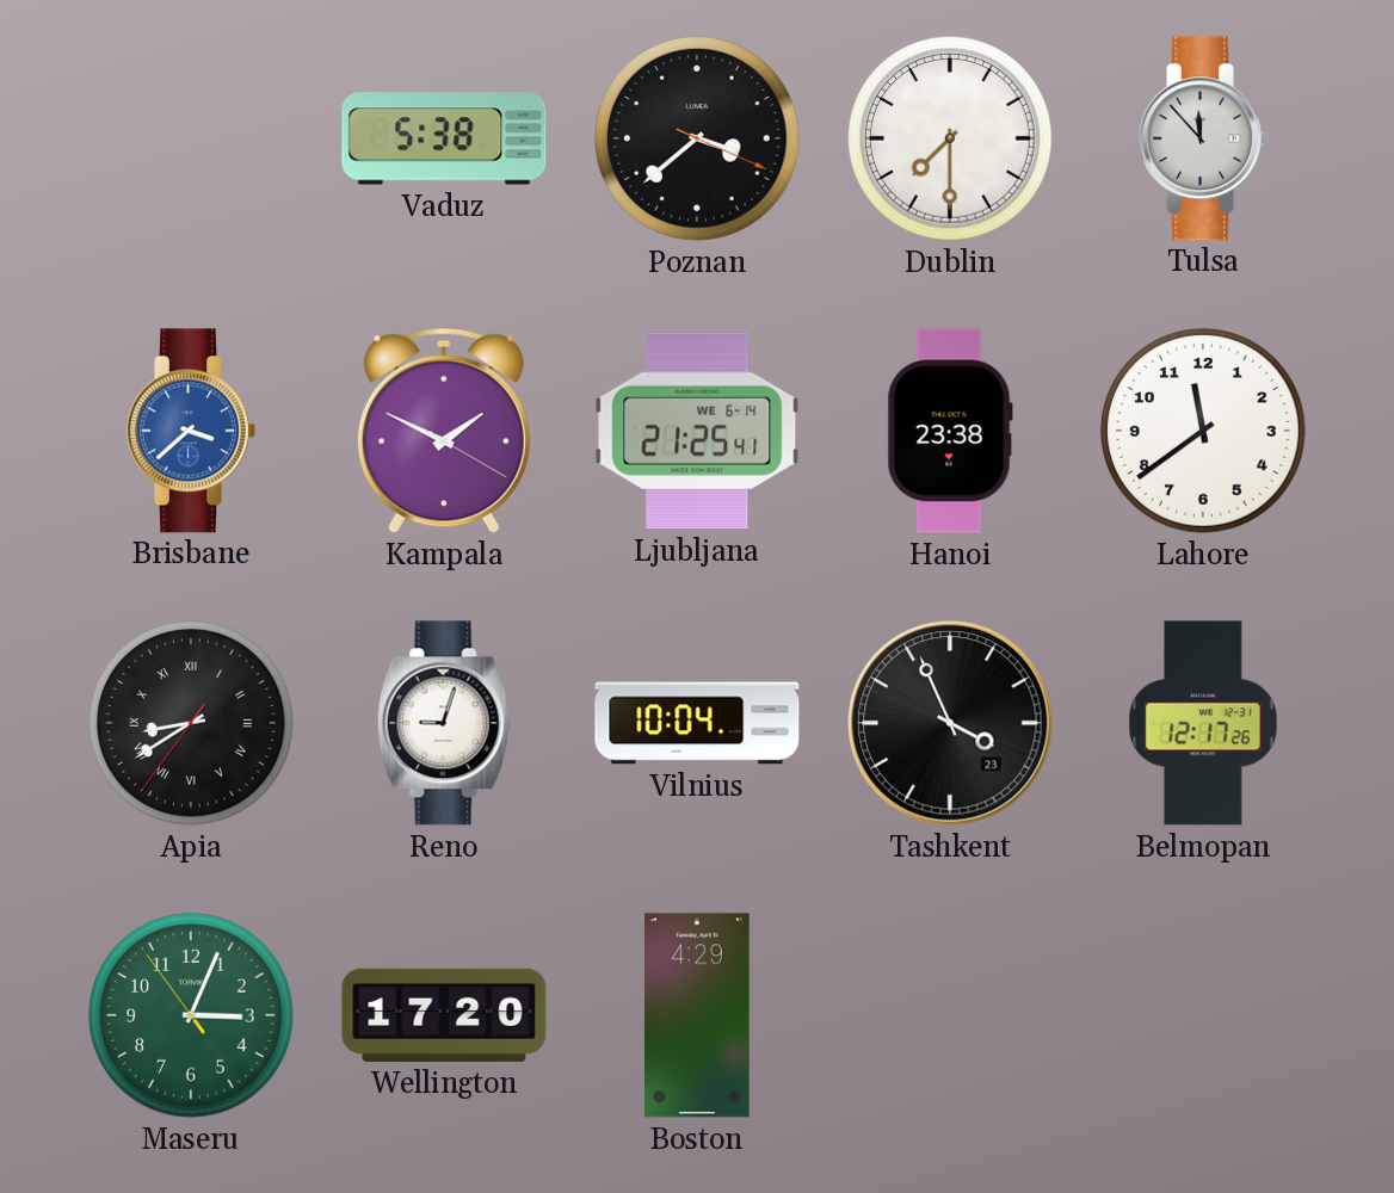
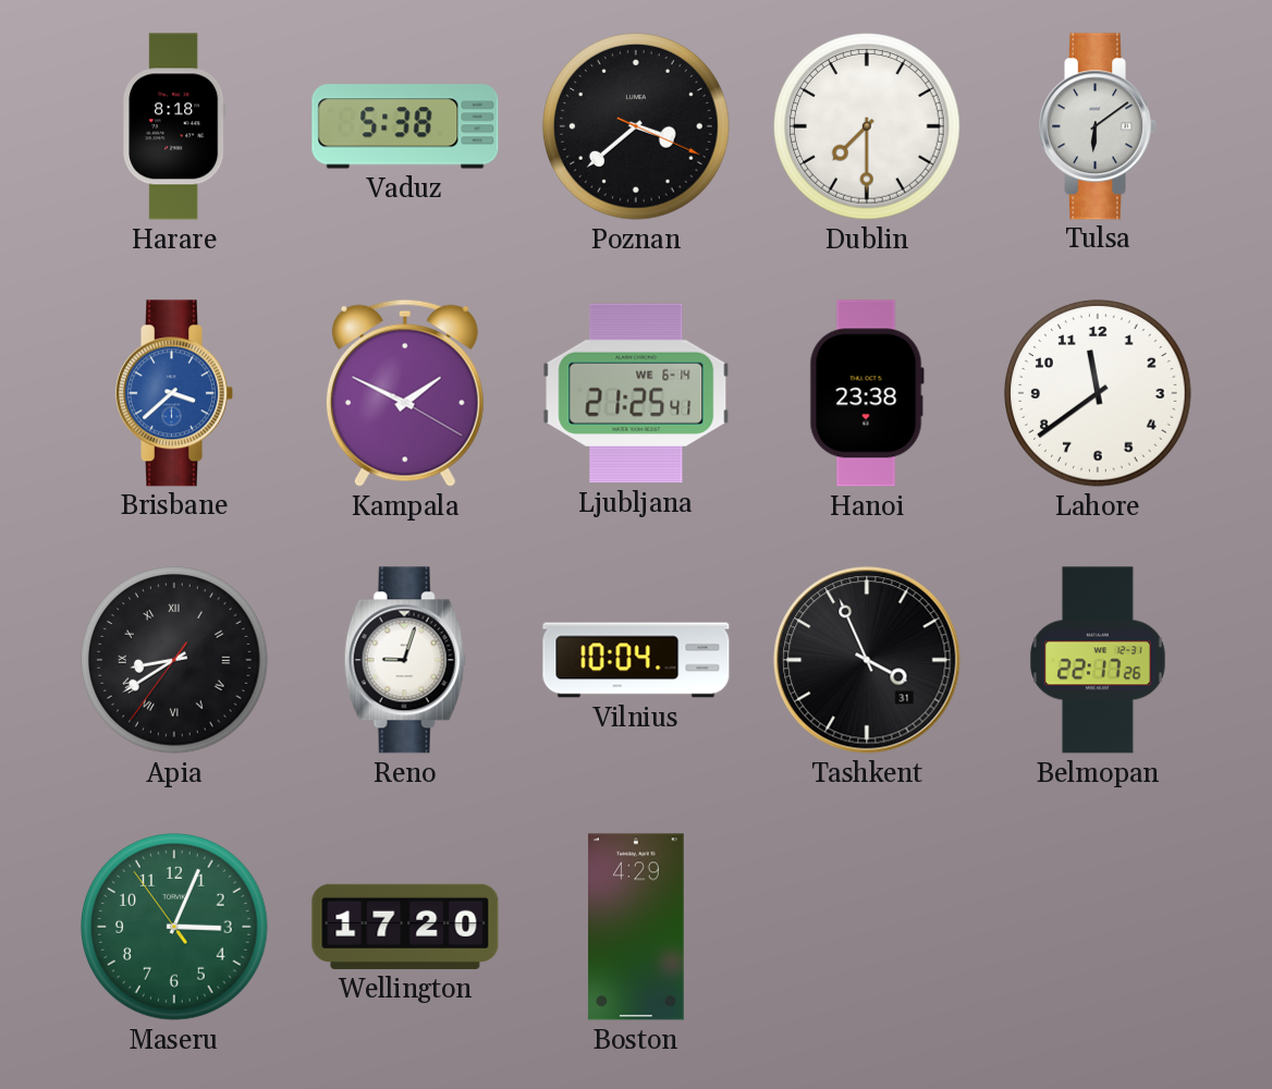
Harare: none -> 8:18 (174, 126)
Tulsa: 11:53 -> 6:09 (1099, 126)
Tashkent date: 23 -> 31 (867, 660)
Belmopan: 12:17 -> 22:17 (1099, 660)
